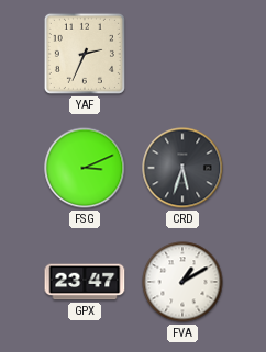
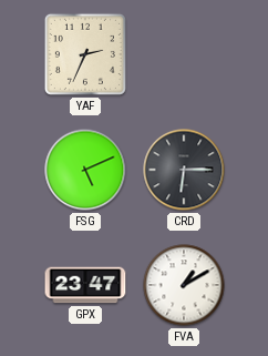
FSG: 3:11 -> 5:11 (85, 170)
CRD: 5:33 -> 6:15 (184, 170)
